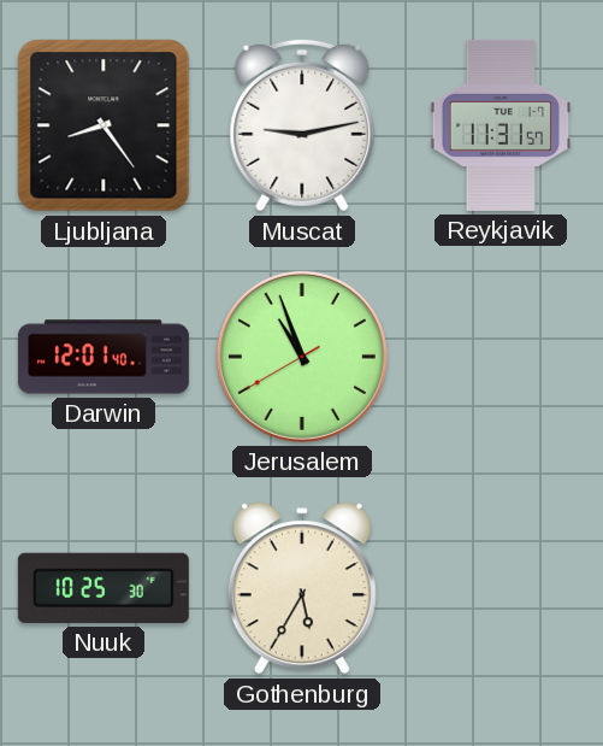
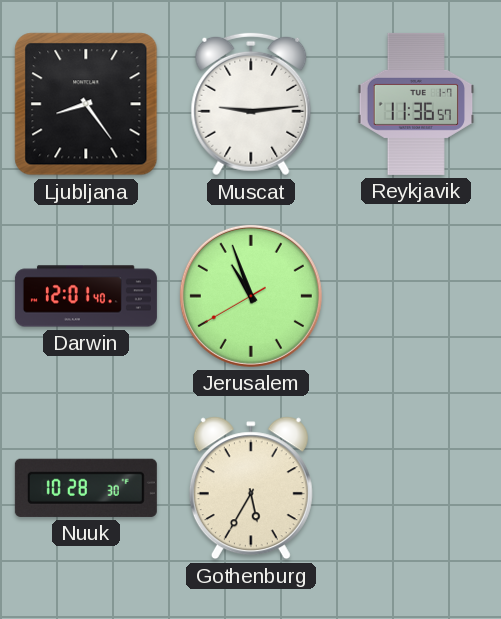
Muscat: 9:13 -> 9:14 (251, 104)
Reykjavik: 11:31 -> 11:36 (416, 104)
Nuuk: 10:25 -> 10:28 (86, 488)
